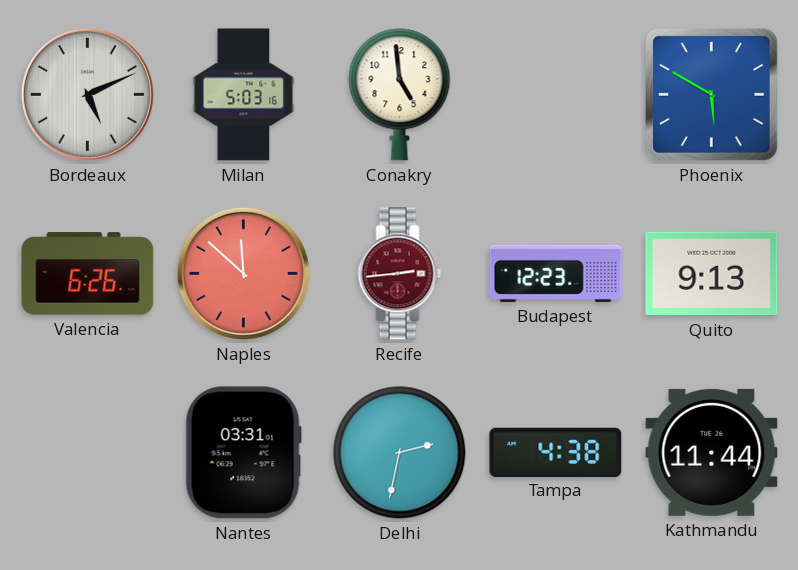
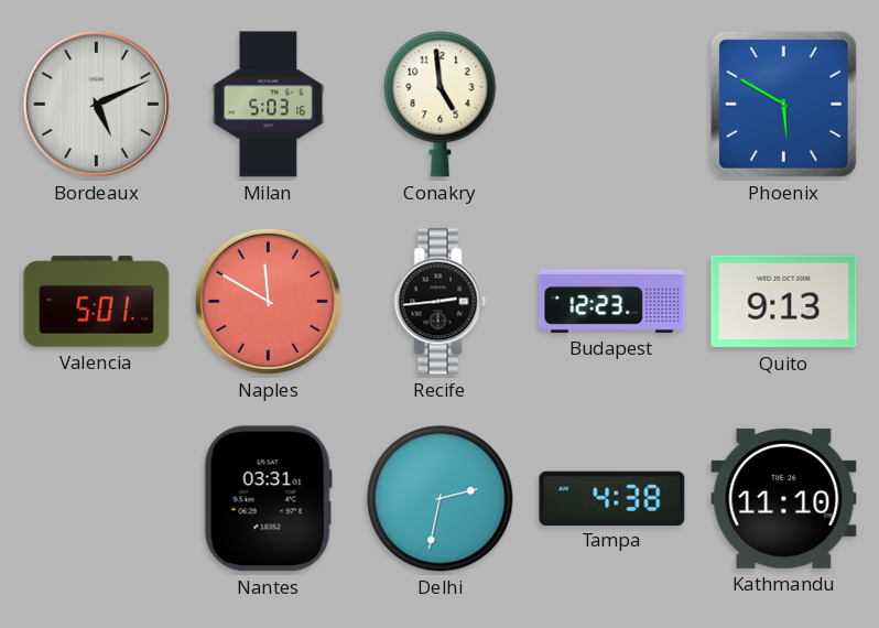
Valencia: 6:26 -> 5:01 (97, 302)
Naples: 11:52 -> 11:50 (268, 301)
Recife dial: burgundy -> black (441, 302)
Kathmandu: 11:44 -> 11:10 (784, 498)
